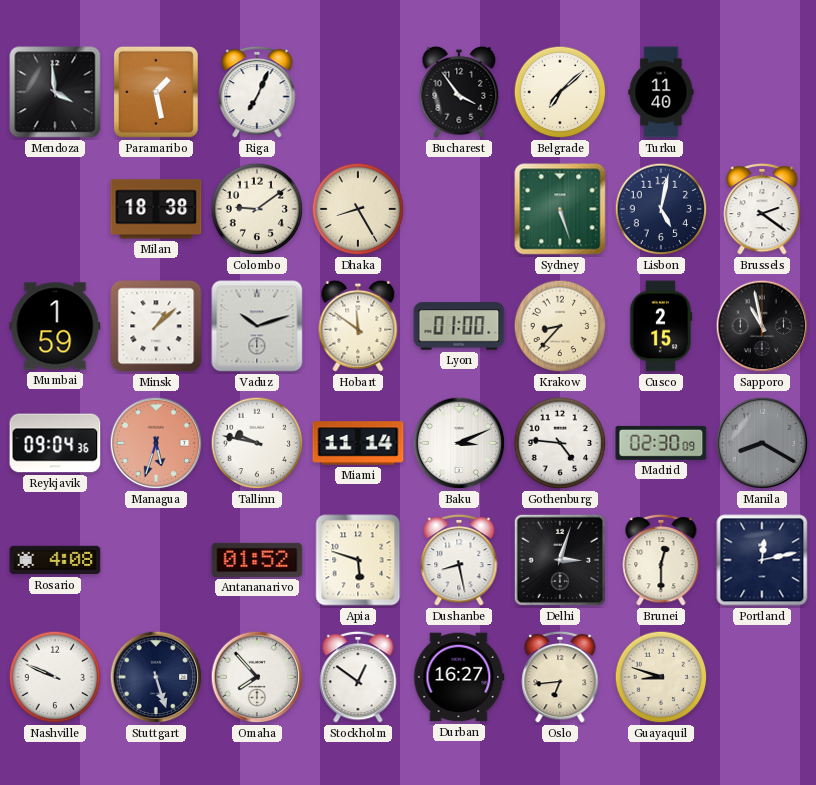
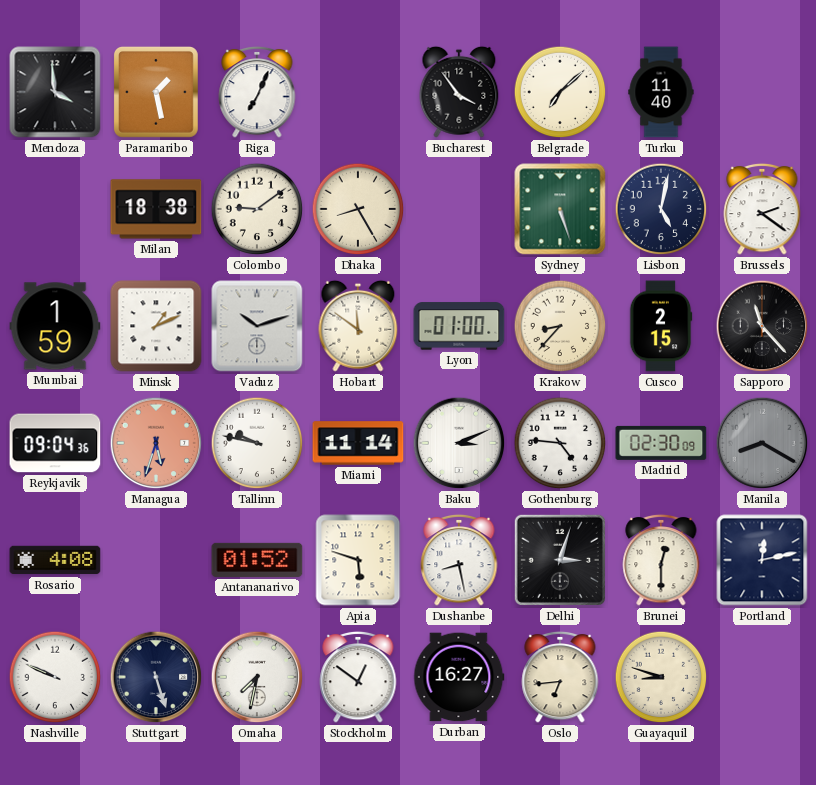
Minsk: 1:08 -> 1:11 (156, 326)
Sapporo: 10:58 -> 11:23 (762, 326)
Omaha: 7:53 -> 7:32 (257, 677)
